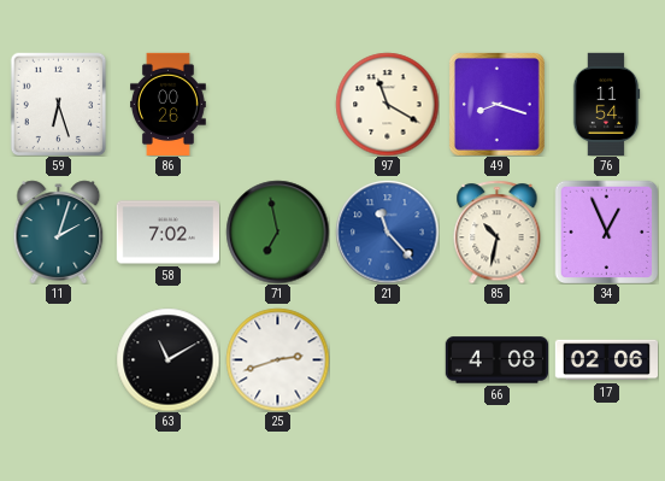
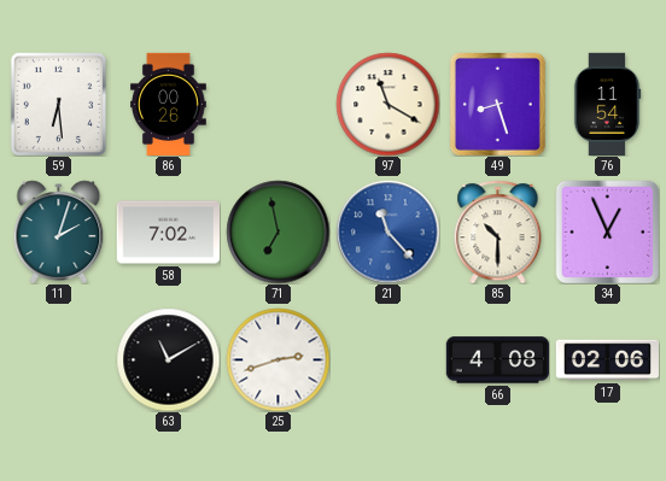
59: 6:27 -> 6:29 (59, 104)
49: 8:18 -> 8:27 (497, 104)
85: 10:32 -> 10:30 (498, 231)
